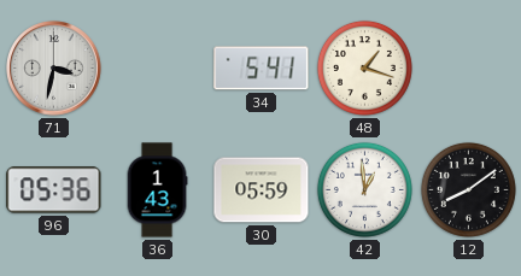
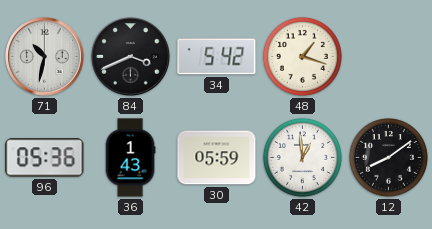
71: 3:32 -> 10:32 (45, 57)
84: none -> 3:41 (131, 57)
34: 5:41 -> 5:42 (217, 57)
